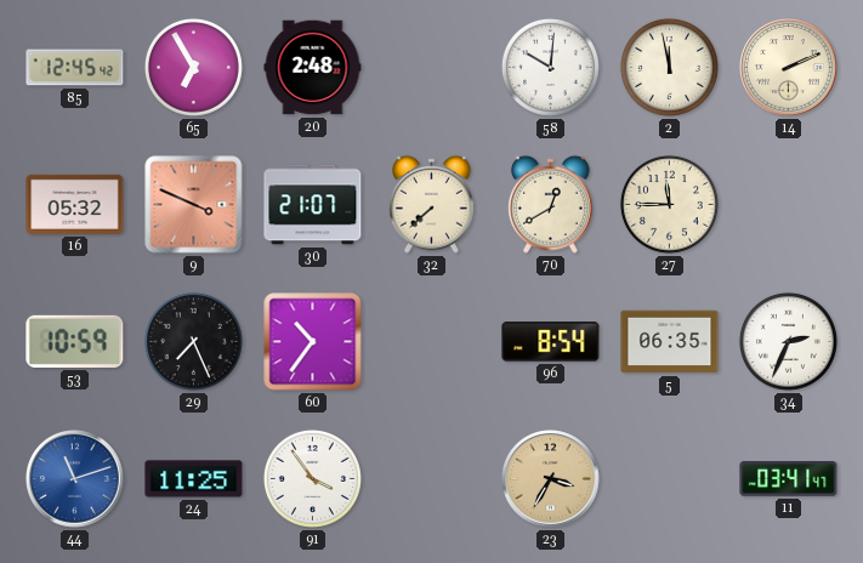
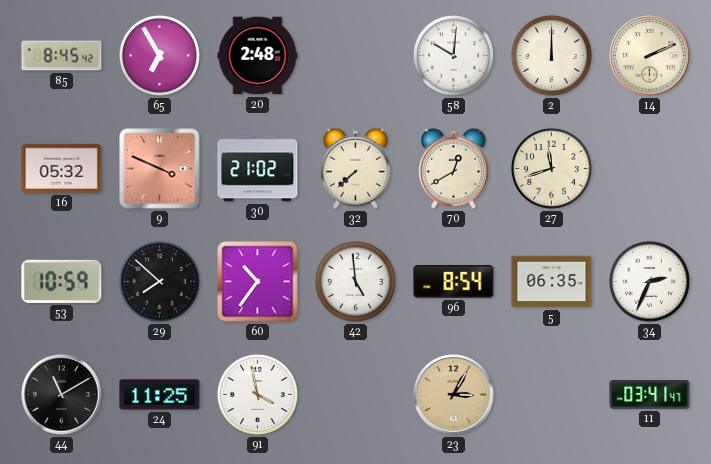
85: 12:45 -> 8:45 (62, 56)
2: 11:58 -> 12:00 (551, 55)
30: 21:07 -> 21:02 (258, 169)
27: 11:45 -> 11:42 (551, 168)
29: 7:26 -> 7:52 (159, 281)
42: none -> 4:59 (355, 281)
44: 11:12 -> 11:10 (62, 395)
44 dial: blue -> black (62, 395)
91: 3:54 -> 3:58 (257, 394)
23: 3:35 -> 3:05 (454, 395)
